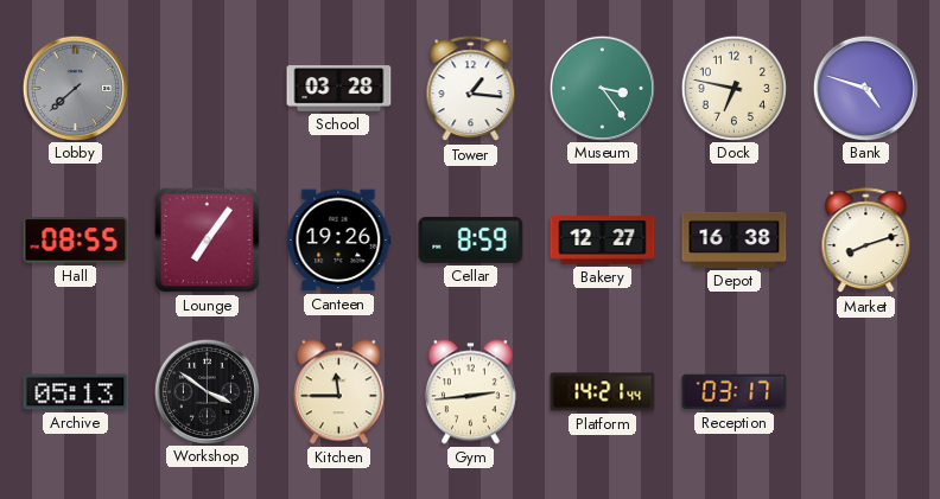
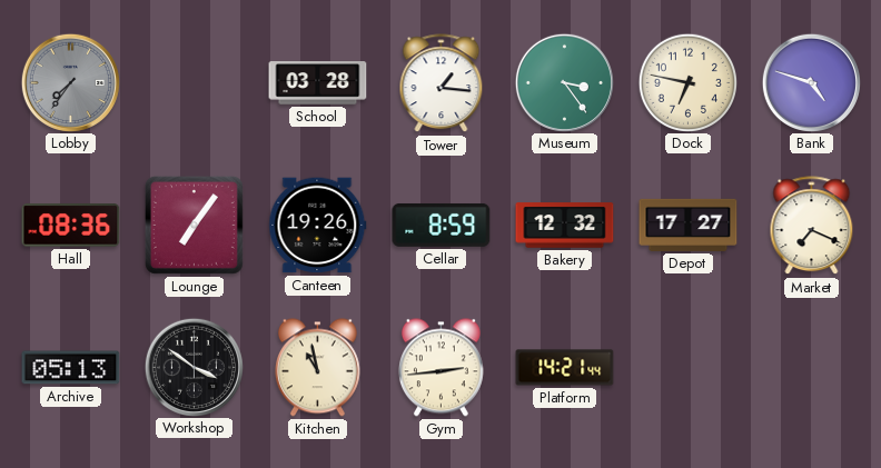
Lobby: 7:38 -> 7:36 (70, 82)
Hall: 08:55 -> 08:36 (71, 226)
Bakery: 12:27 -> 12:32 (565, 226)
Depot: 16:38 -> 17:27 (689, 225)
Market: 8:12 -> 7:19 (812, 226)
Kitchen: 11:45 -> 10:58 (317, 368)
Reception: 03:17 -> none (735, 392)
